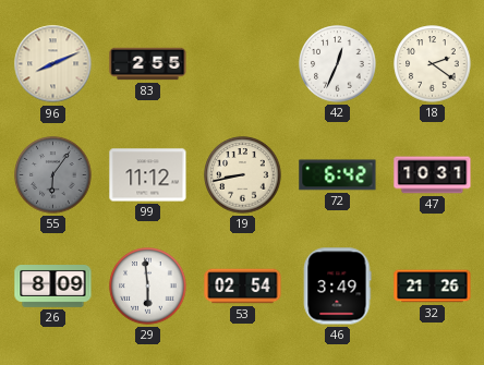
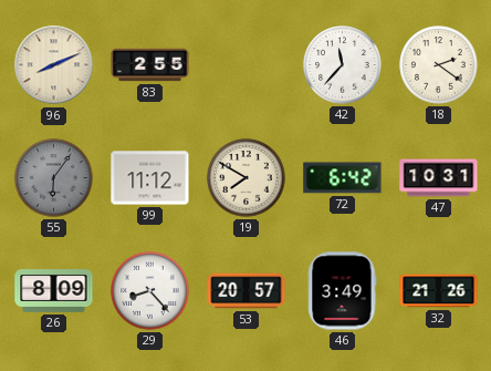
42: 12:34 -> 11:37 (343, 65)
19: 8:43 -> 7:50 (247, 178)
29: 5:59 -> 8:23 (150, 291)
53: 02:54 -> 20:57 (247, 291)
